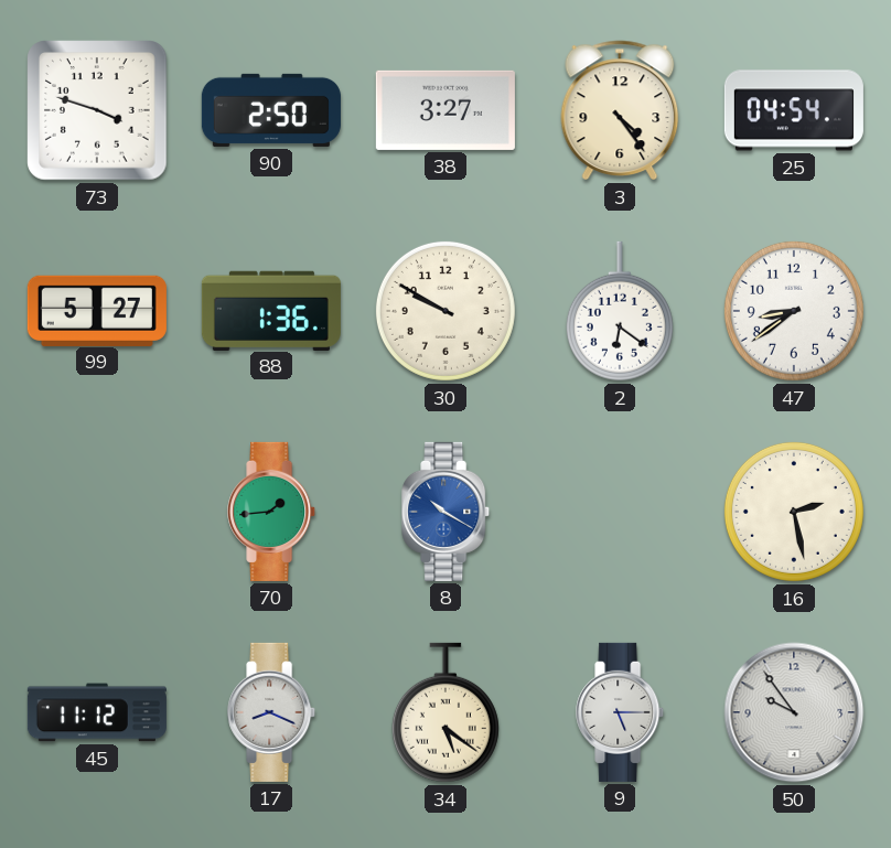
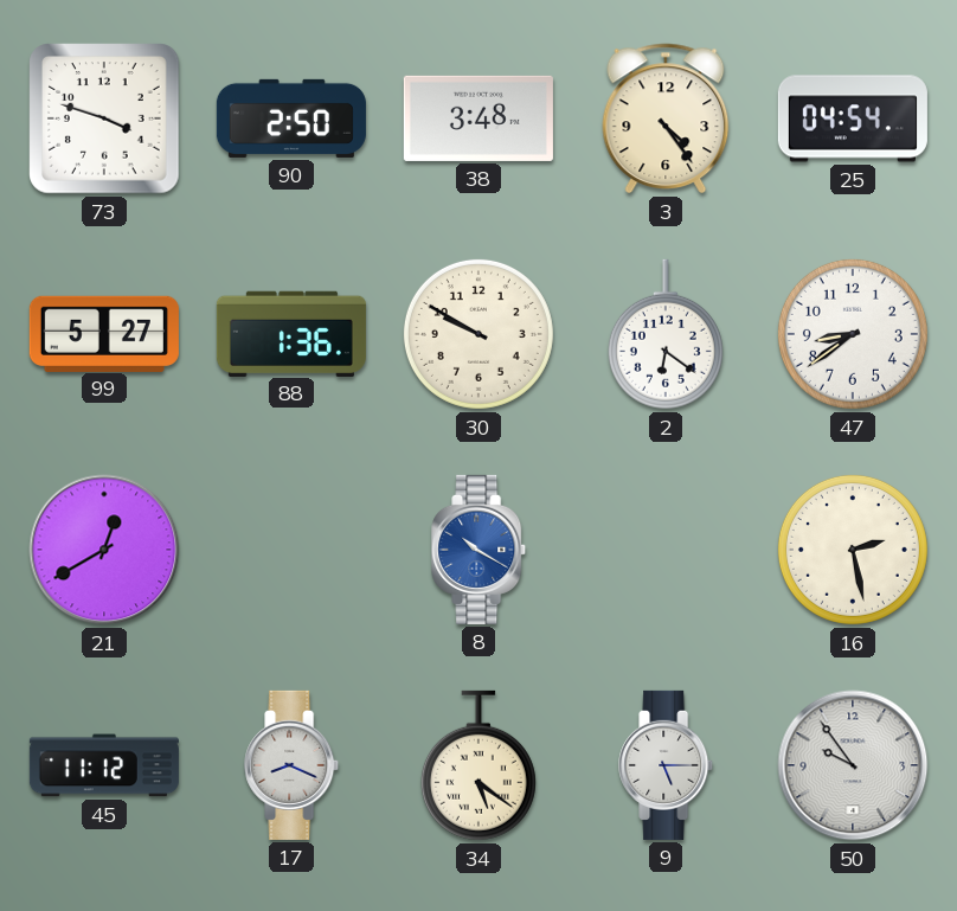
38: 3:27 -> 3:48 (478, 118)
21: none -> 12:40 (104, 550)
70: 1:44 -> none (272, 512)
